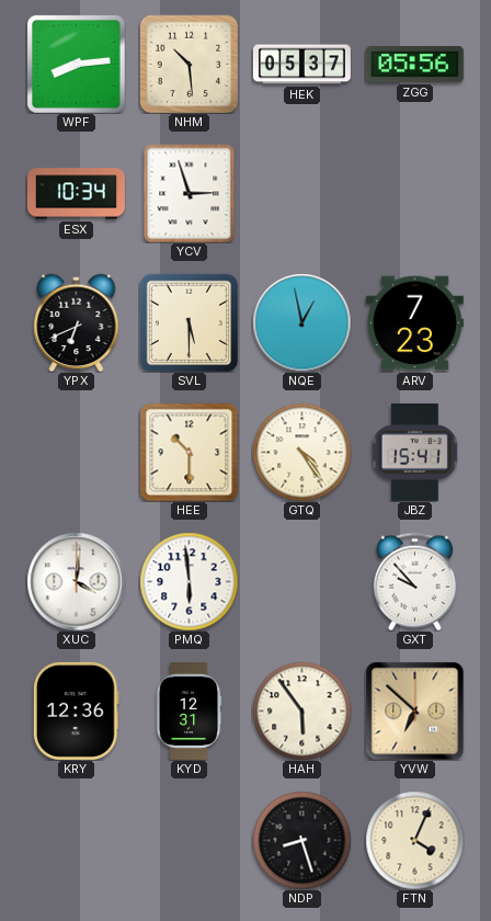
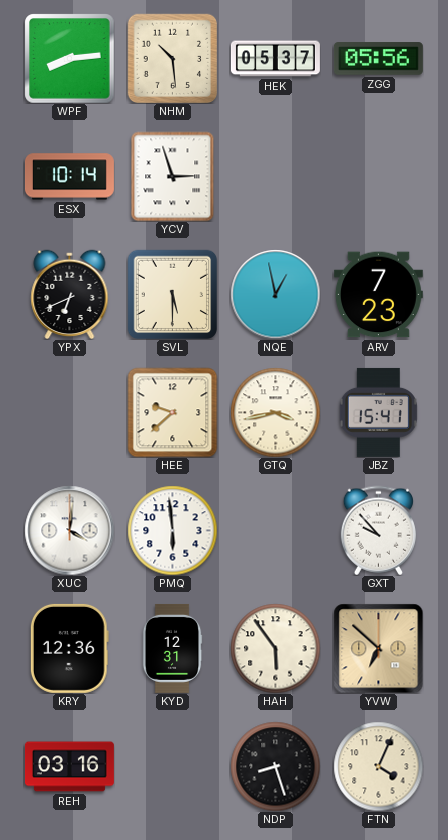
ESX: 10:34 -> 10:14 (69, 177)
HEE: 10:30 -> 9:38 (172, 412)
GTQ: 4:24 -> 3:43 (275, 412)
REH: none -> 03:16 (69, 767)
